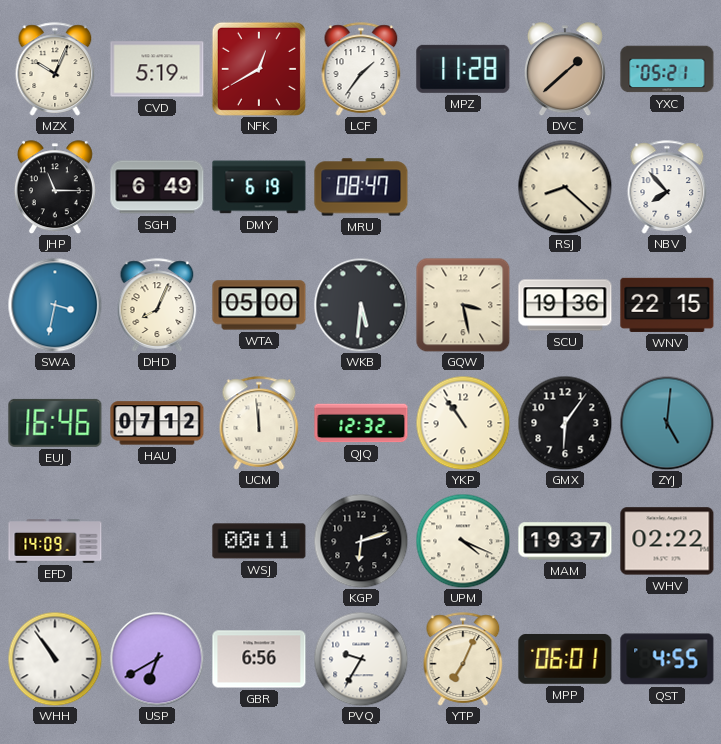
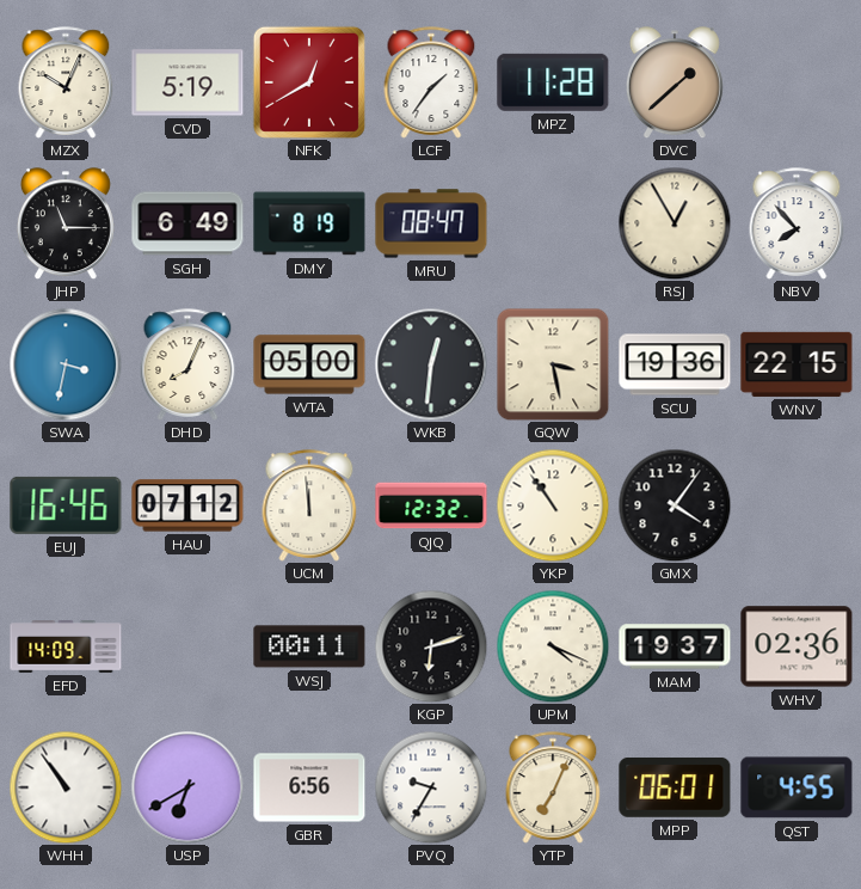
YXC: 05:21 -> none (667, 69)
DMY: 6:19 -> 8:19 (309, 223)
RSJ: 8:22 -> 12:55 (675, 223)
WKB: 5:31 -> 12:31 (431, 364)
GMX: 6:06 -> 4:06 (675, 505)
ZYJ: 5:01 -> none (667, 423)
WHV: 02:22 -> 02:36 (797, 646)
